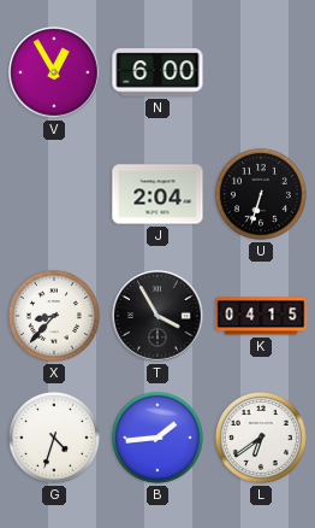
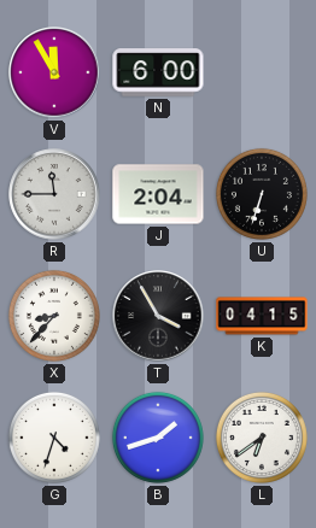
V: 12:55 -> 11:55 (54, 72)
R: none -> 11:45 (54, 194)
B: 1:44 -> 1:42 (158, 438)
